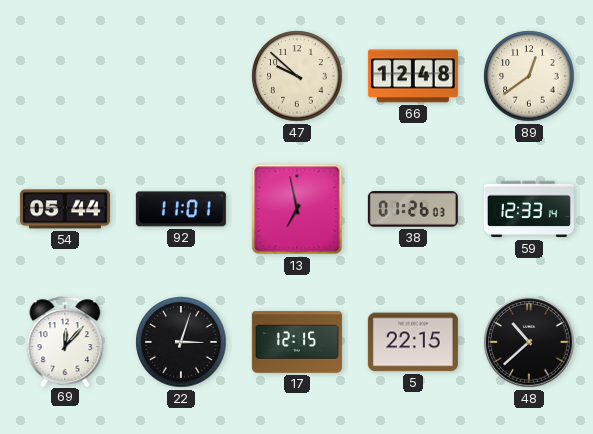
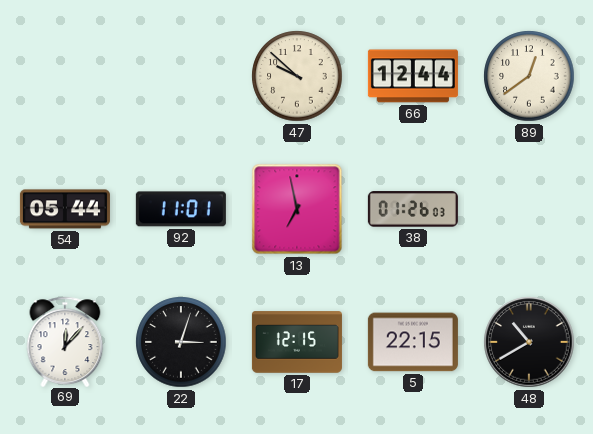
66: 12:48 -> 12:44 (413, 76)
59: 12:33 -> none (529, 209)
48: 10:38 -> 10:40 (529, 342)
